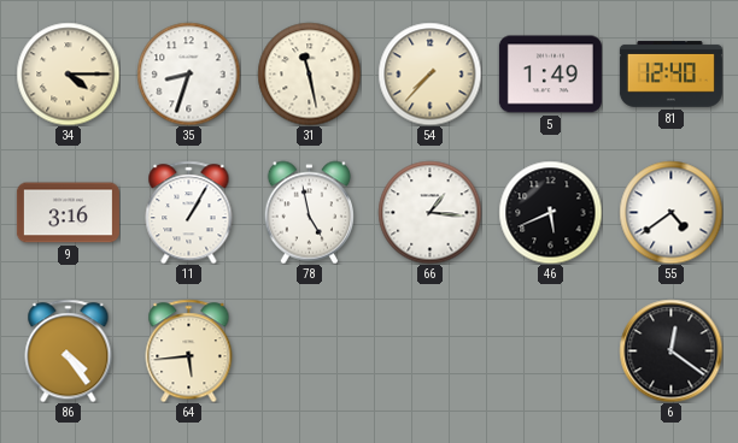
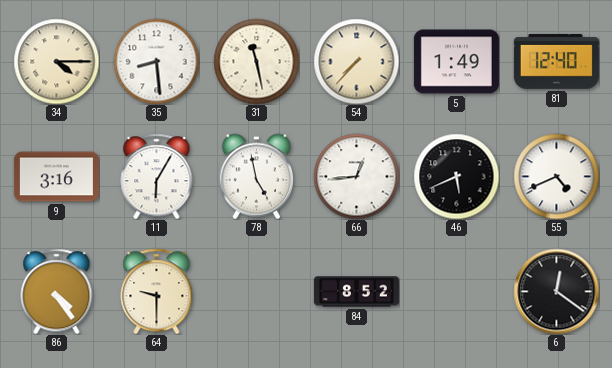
35: 8:33 -> 8:29 (156, 61)
11: 1:05 -> 6:05 (157, 176)
66: 1:16 -> 12:44 (356, 176)
55: 4:39 -> 4:41 (556, 176)
64: 5:44 -> 9:30 (157, 291)
84: none -> 8:52 (356, 292)
